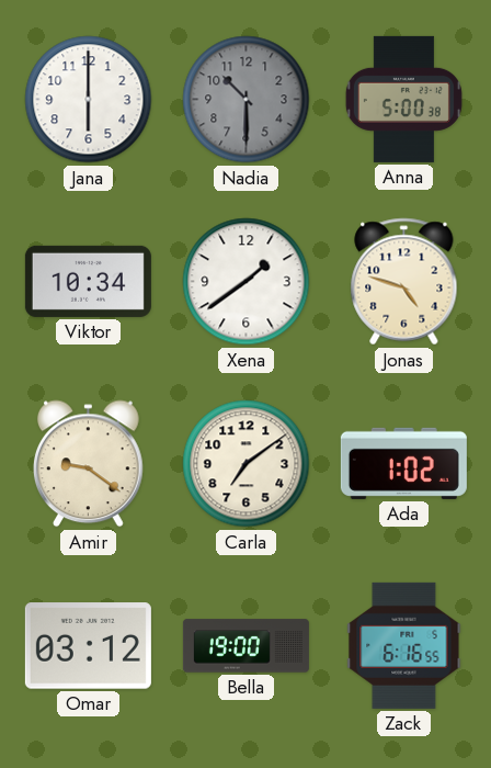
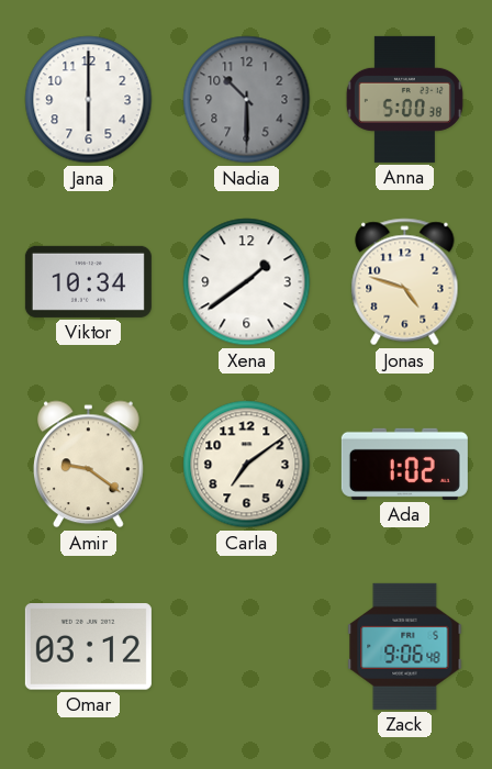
Bella: 19:00 -> none (245, 646)
Zack: 6:16 -> 9:06 (405, 646)
